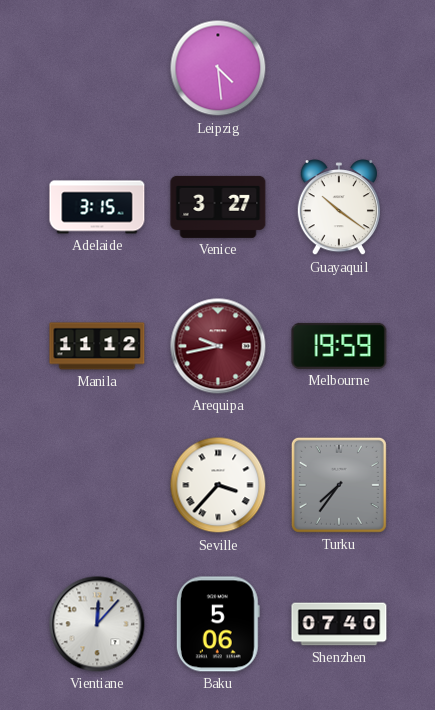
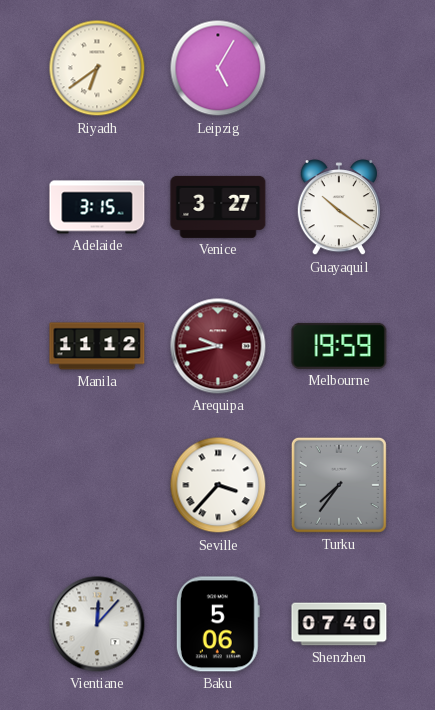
Riyadh: none -> 6:39 (97, 68)
Leipzig: 4:29 -> 5:05 (218, 68)
